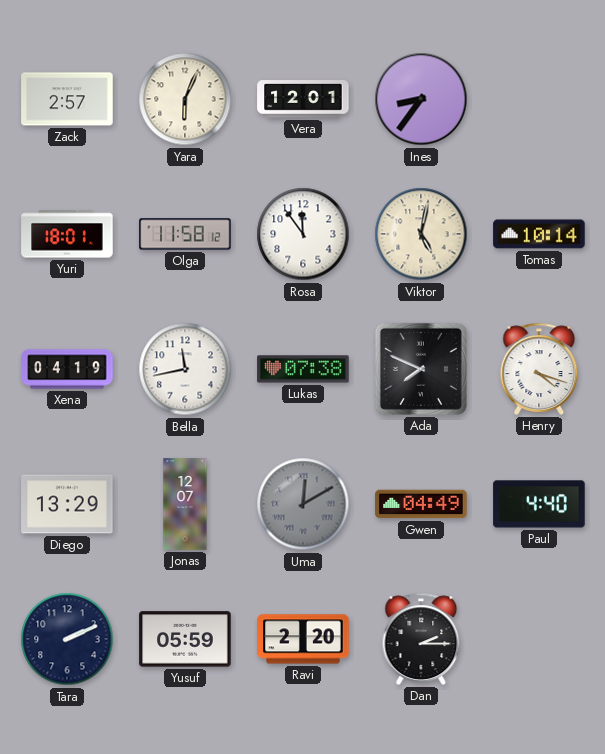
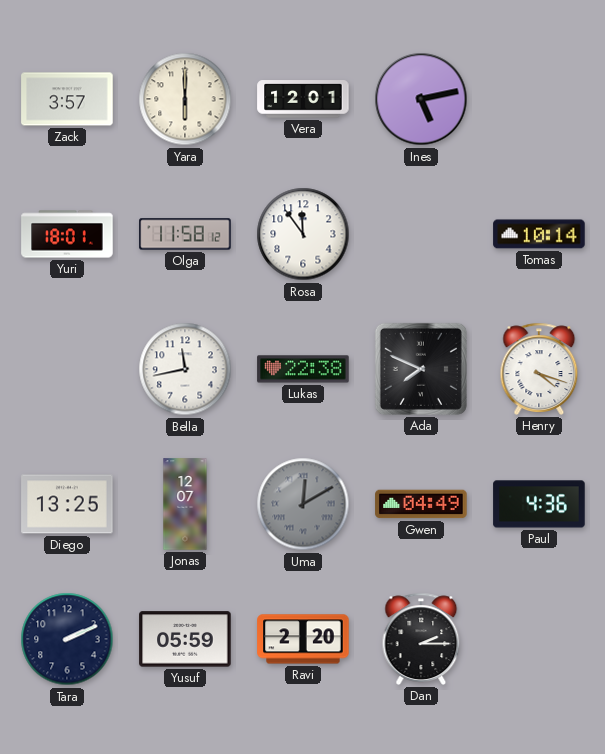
Zack: 2:57 -> 3:57 (67, 99)
Yara: 6:04 -> 6:00 (185, 99)
Ines: 8:36 -> 5:13 (421, 99)
Viktor: 5:02 -> none (421, 234)
Xena: 04:19 -> none (67, 369)
Lukas: 07:38 -> 22:38 (303, 369)
Diego: 13:29 -> 13:25 (67, 504)
Paul: 4:40 -> 4:36 (539, 504)
